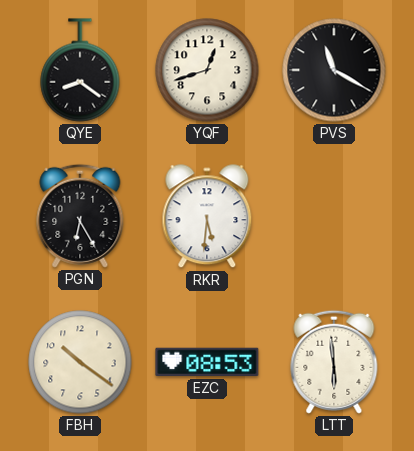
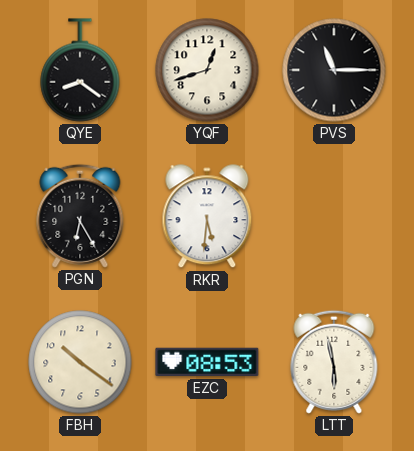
PVS: 11:20 -> 11:15 (334, 70)
LTT: 5:59 -> 5:58 (334, 362)
